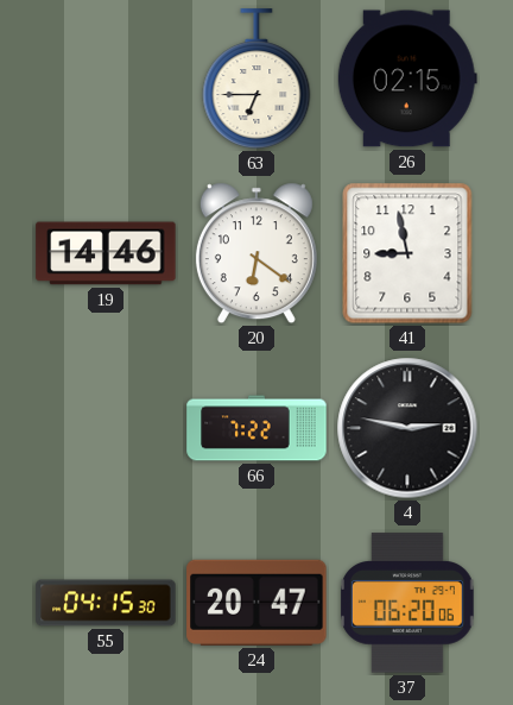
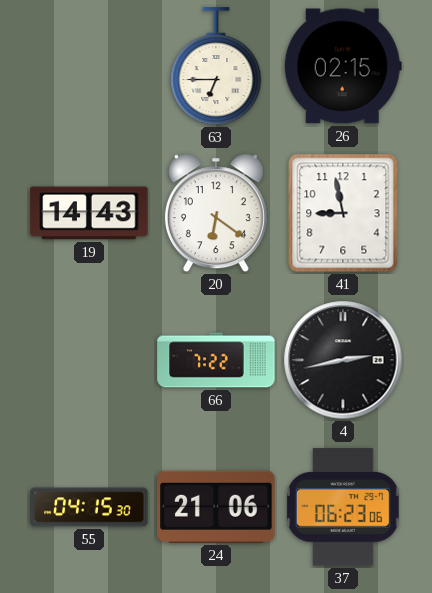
19: 14:46 -> 14:43 (89, 213)
4: 2:47 -> 2:43 (343, 360)
24: 20:47 -> 21:06 (216, 507)
37: 06:20 -> 06:23 (344, 507)
